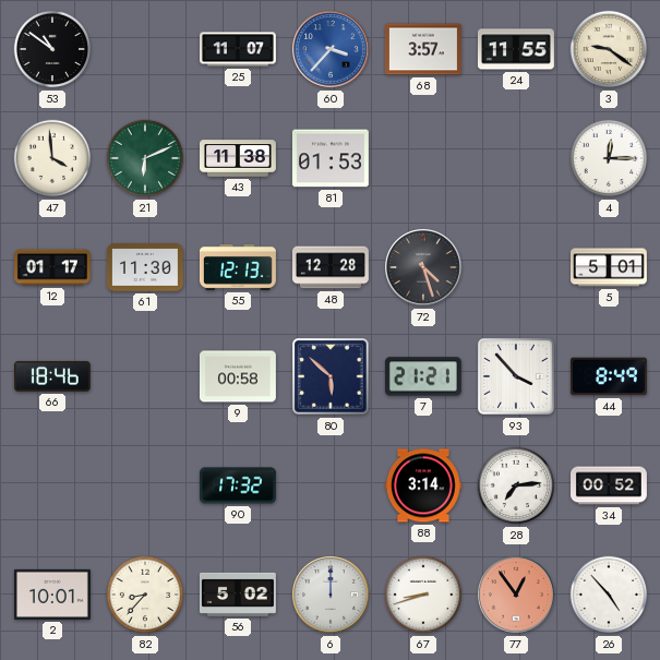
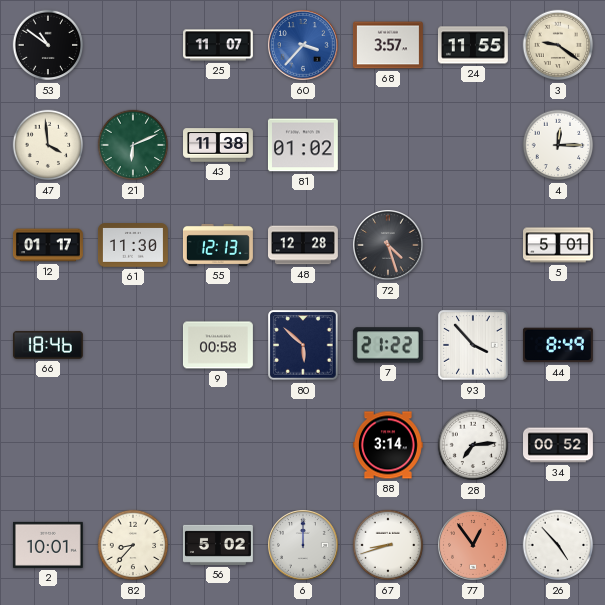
81: 01:53 -> 01:02 (303, 145)
7: 21:21 -> 21:22 (388, 345)
90: 17:32 -> none (238, 485)
